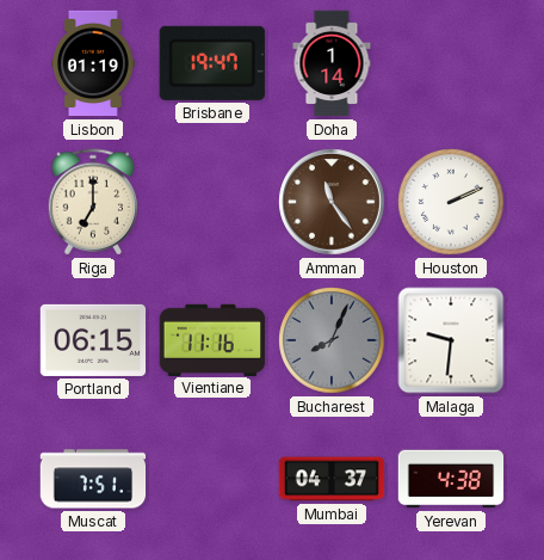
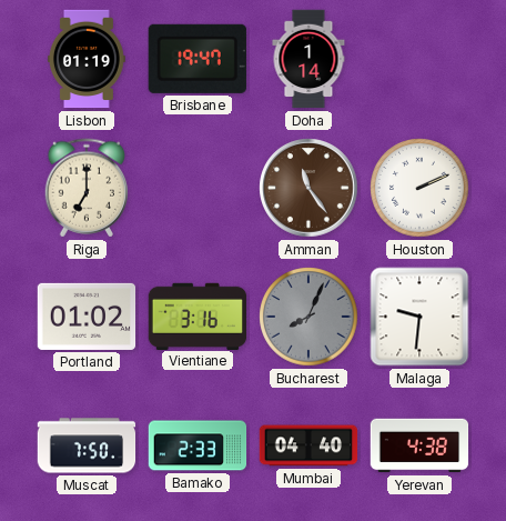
Portland: 06:15 -> 01:02 (87, 317)
Vientiane: 11:16 -> 3:16 (198, 315)
Muscat: 7:51 -> 7:50 (87, 445)
Bamako: none -> 2:33 (198, 445)
Mumbai: 04:37 -> 04:40 (308, 445)
